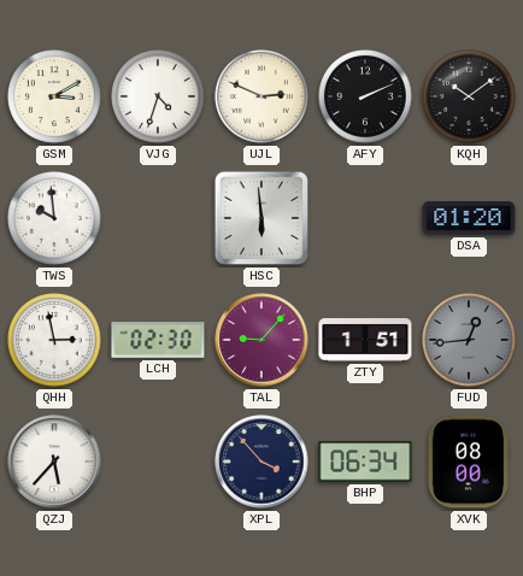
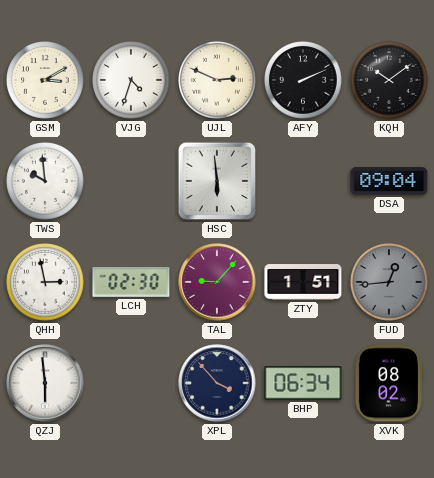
DSA: 01:20 -> 09:04 (389, 181)
QZJ: 5:37 -> 5:59 (45, 383)
XVK: 08:00 -> 08:02 (388, 383)
